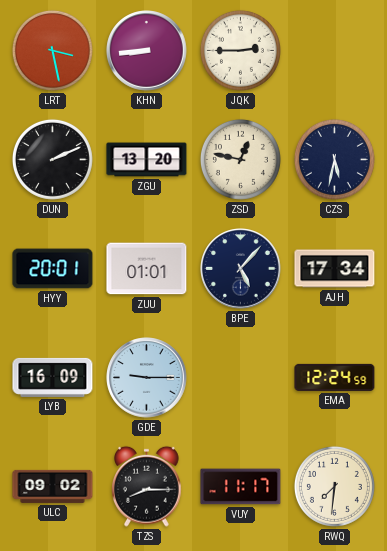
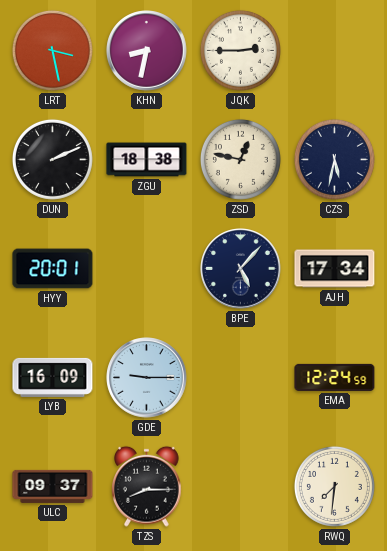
KHN: 8:44 -> 8:32 (147, 51)
ZGU: 13:20 -> 18:38 (147, 160)
ZUU: 01:01 -> none (147, 269)
ULC: 09:02 -> 09:37 (53, 486)
VUY: 11:17 -> none (241, 487)
